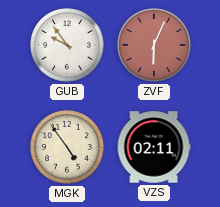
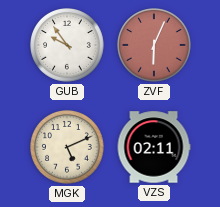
MGK: 4:54 -> 5:11 (68, 148)
